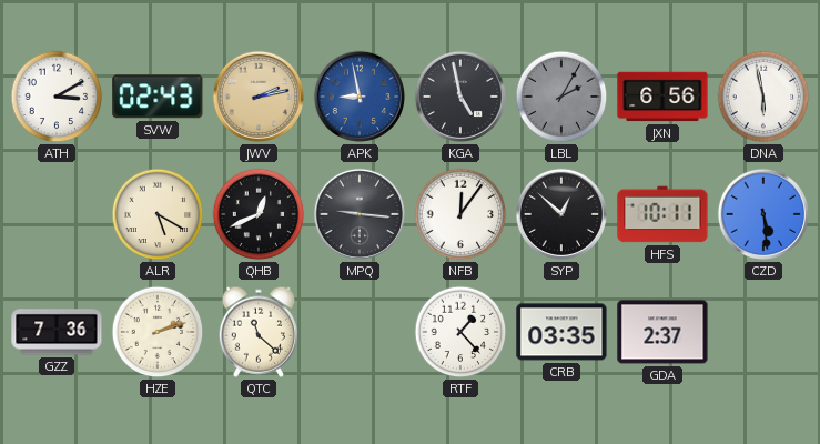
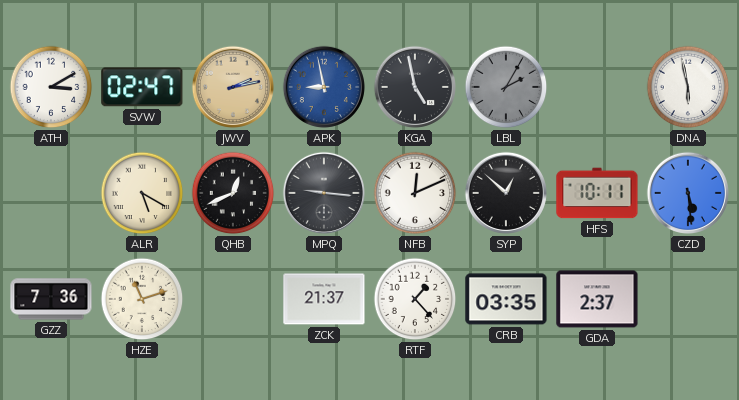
SVW: 02:43 -> 02:47 (142, 87)
JXN: 6:56 -> none (662, 97)
NFB: 12:06 -> 12:11 (415, 193)
HZE: 2:12 -> 11:12 (142, 299)
QTC: 11:22 -> none (259, 332)
ZCK: none -> 21:37 (324, 299)
